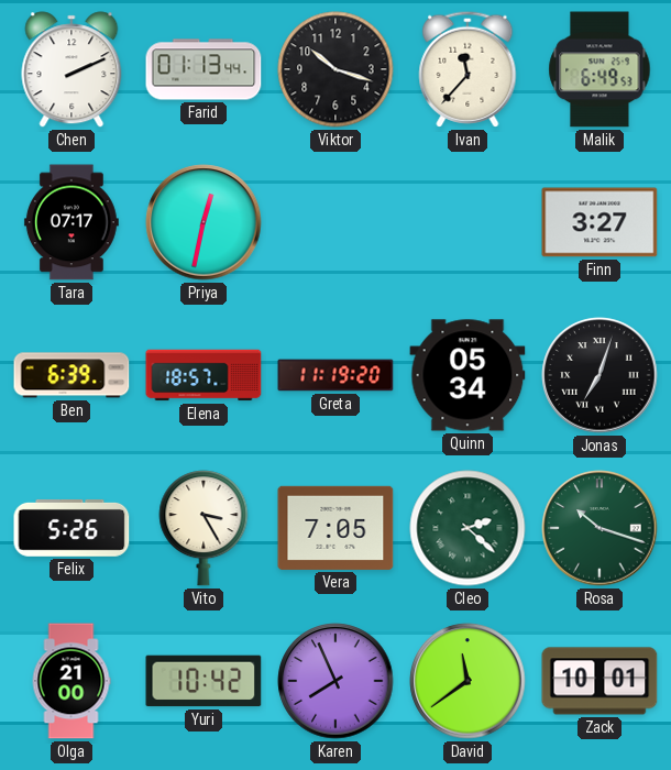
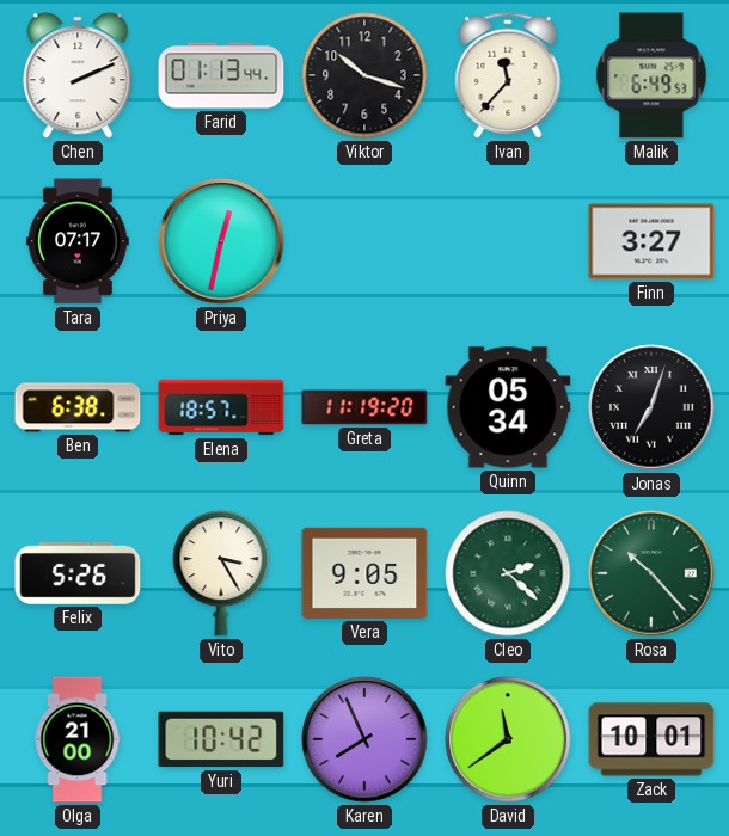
Ben: 6:39 -> 6:38 (78, 407)
Vera: 7:05 -> 9:05 (364, 573)
Rosa: 10:18 -> 10:23 (651, 573)
